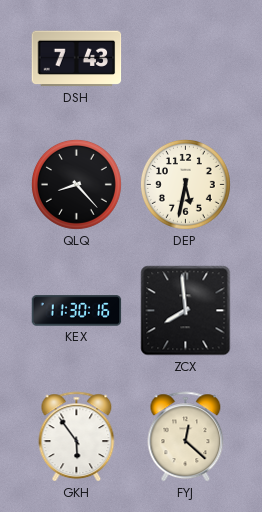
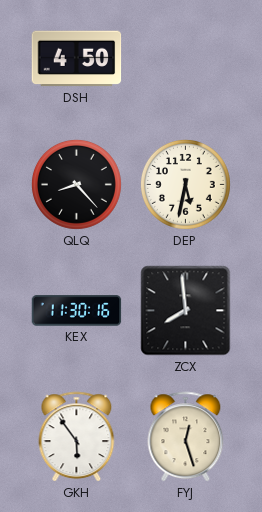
DSH: 7:43 -> 4:50 (77, 59)
FYJ: 12:22 -> 12:27 (186, 437)
